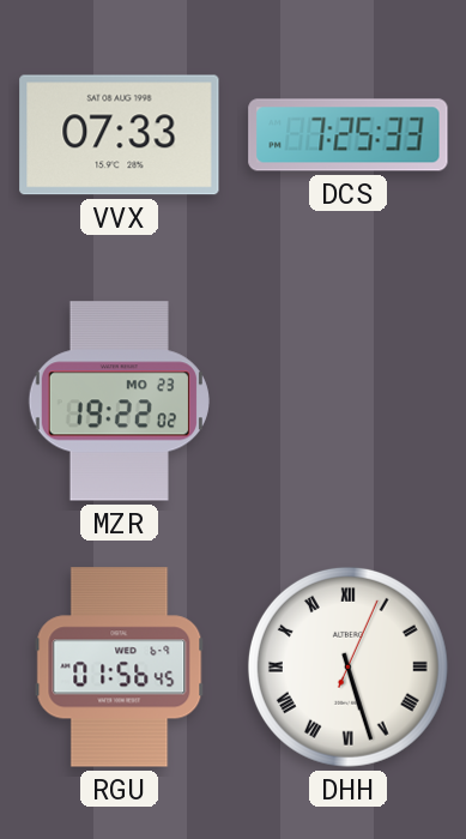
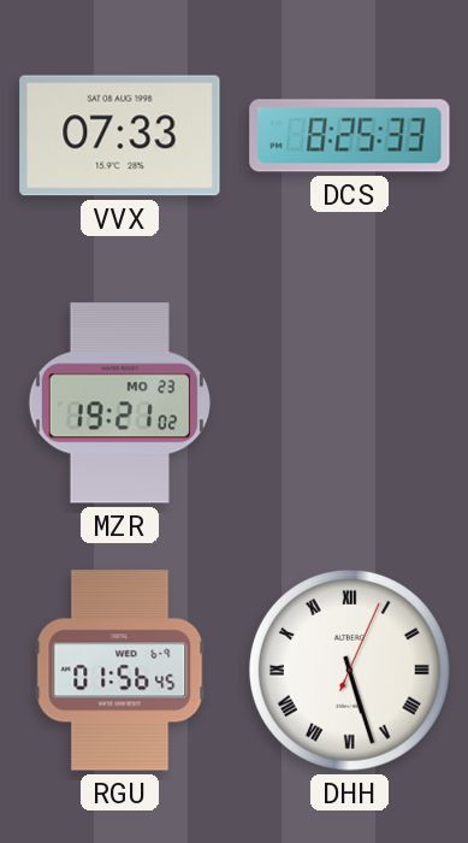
DCS: 7:25 -> 8:25 (350, 136)
MZR: 19:22 -> 19:21 (119, 403)
